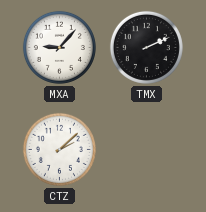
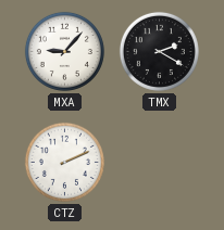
TMX: 2:11 -> 2:20 (159, 51)
CTZ: 2:08 -> 2:11 (64, 162)
